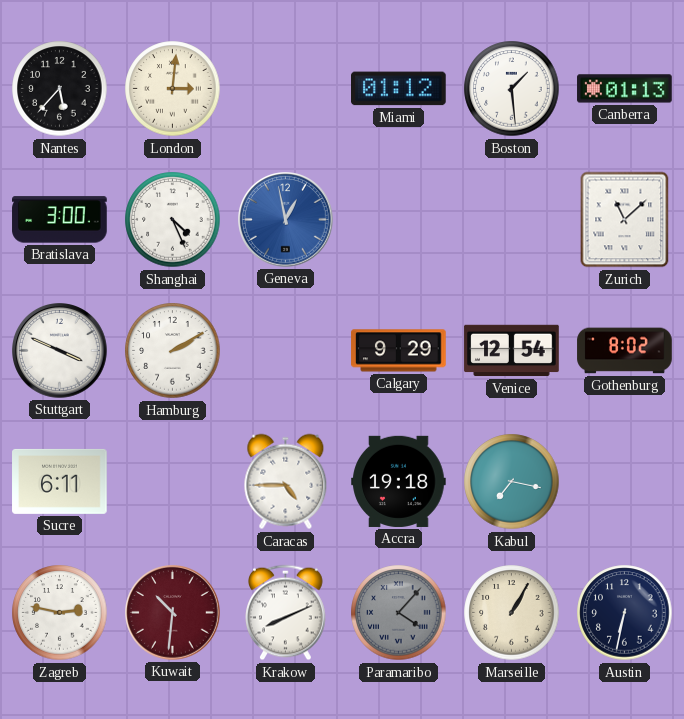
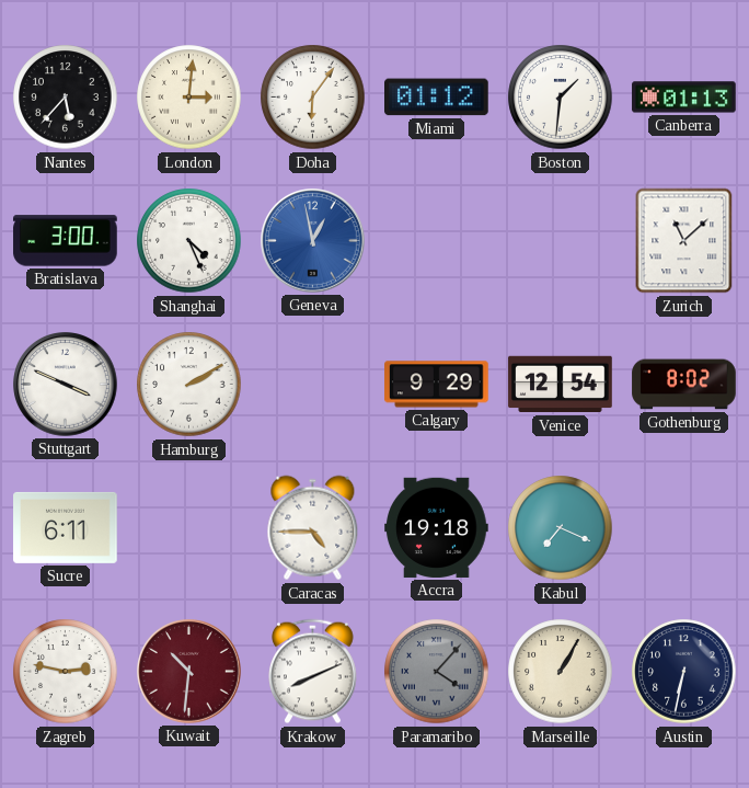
Doha: none -> 6:06 (313, 98)
Boston: 1:29 -> 1:31 (561, 98)
Kabul: 7:17 -> 7:19 (561, 528)
